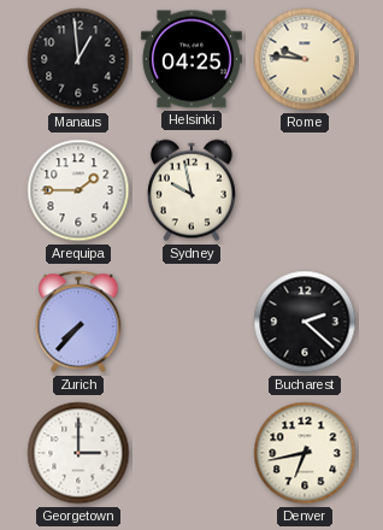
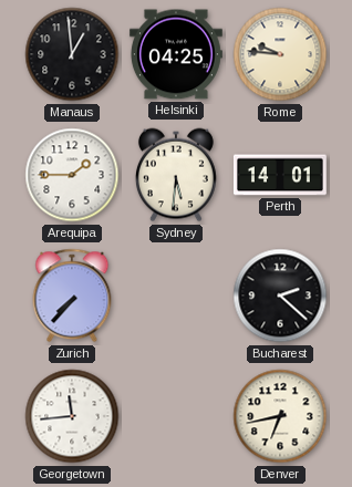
Sydney: 9:58 -> 5:31 (176, 175)
Perth: none -> 14:01 (280, 175)
Georgetown: 3:00 -> 11:44 (72, 416)
